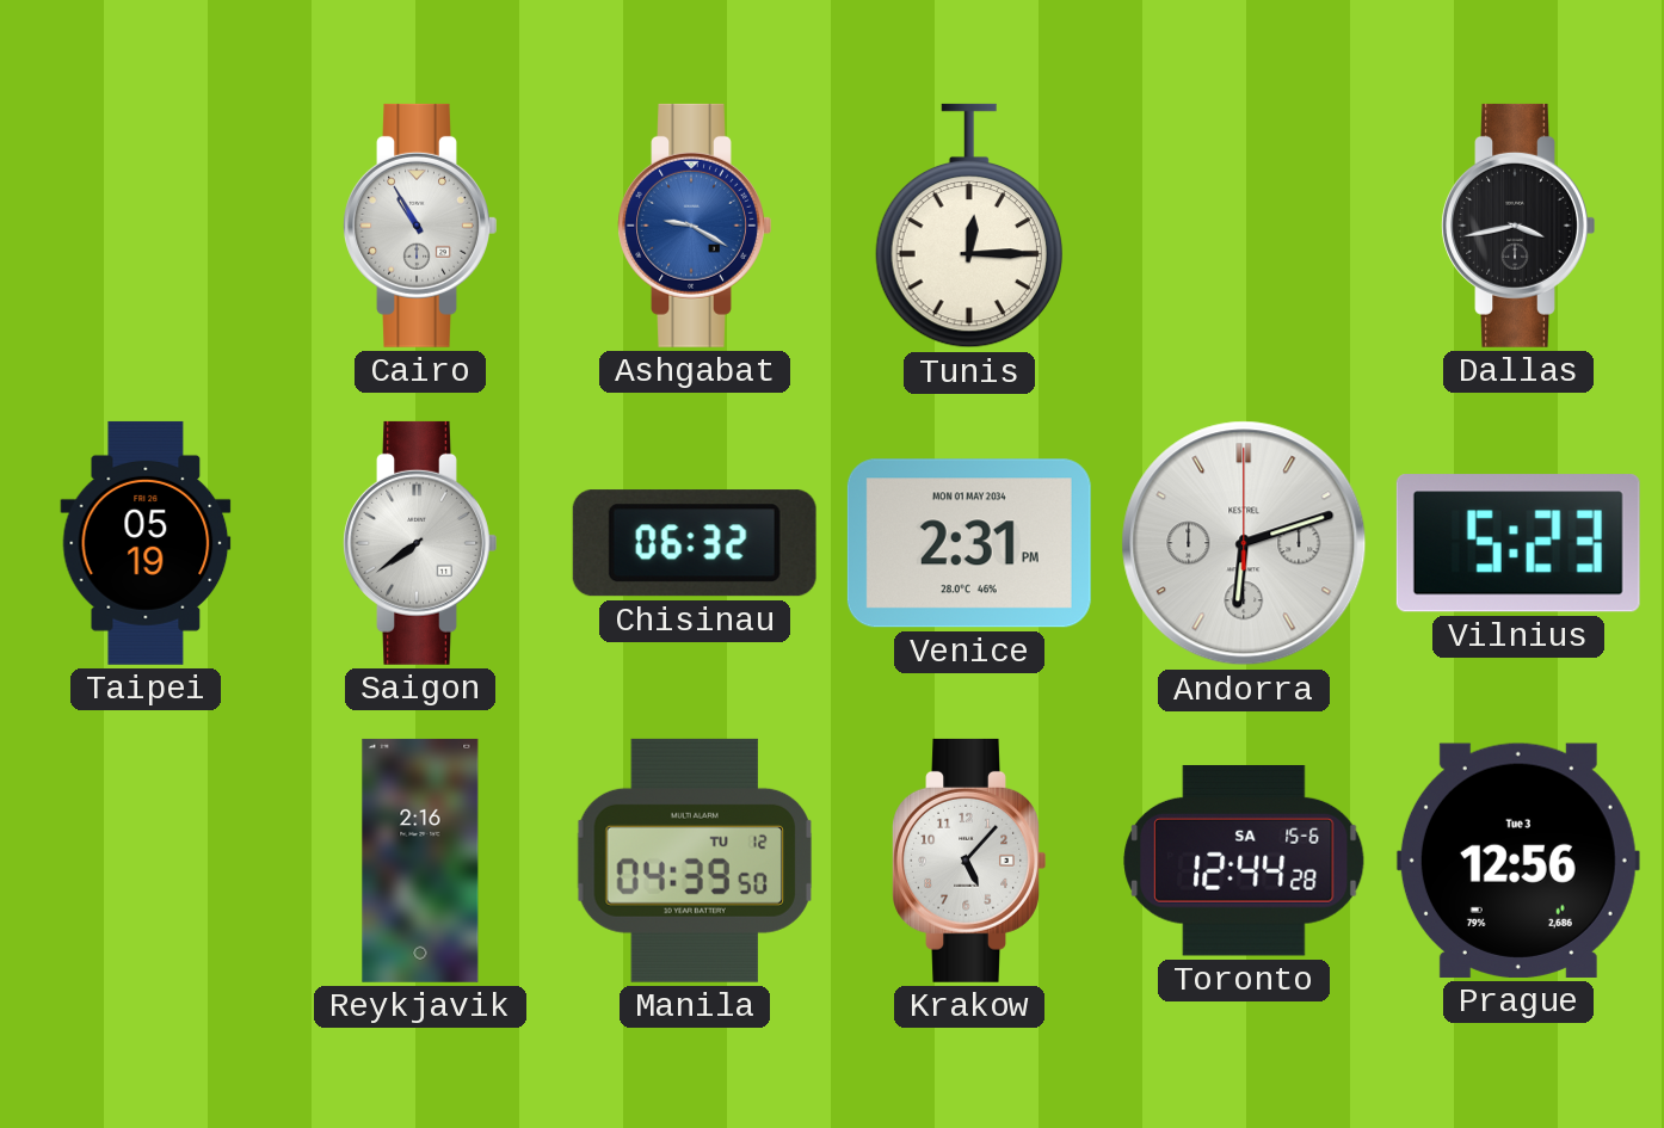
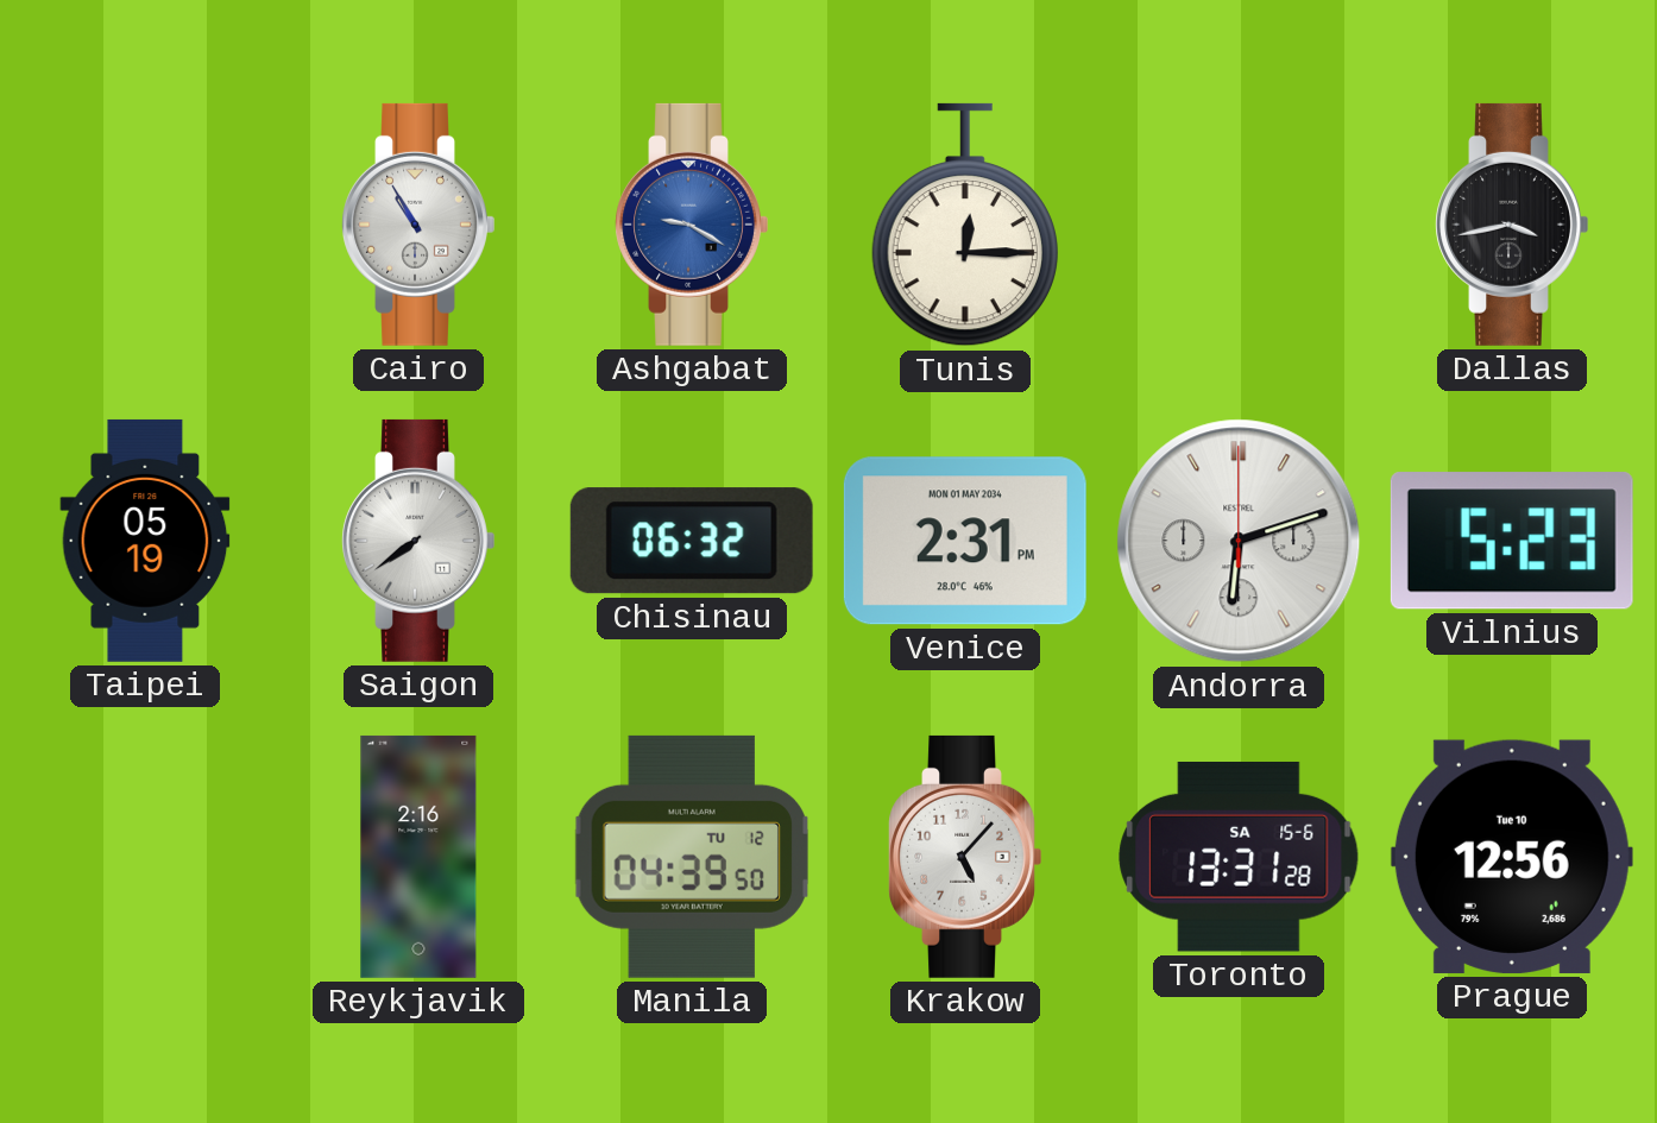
Toronto: 12:44 -> 13:31 (1239, 857)
Prague date: Tue 3 -> Tue 10 (1512, 857)
